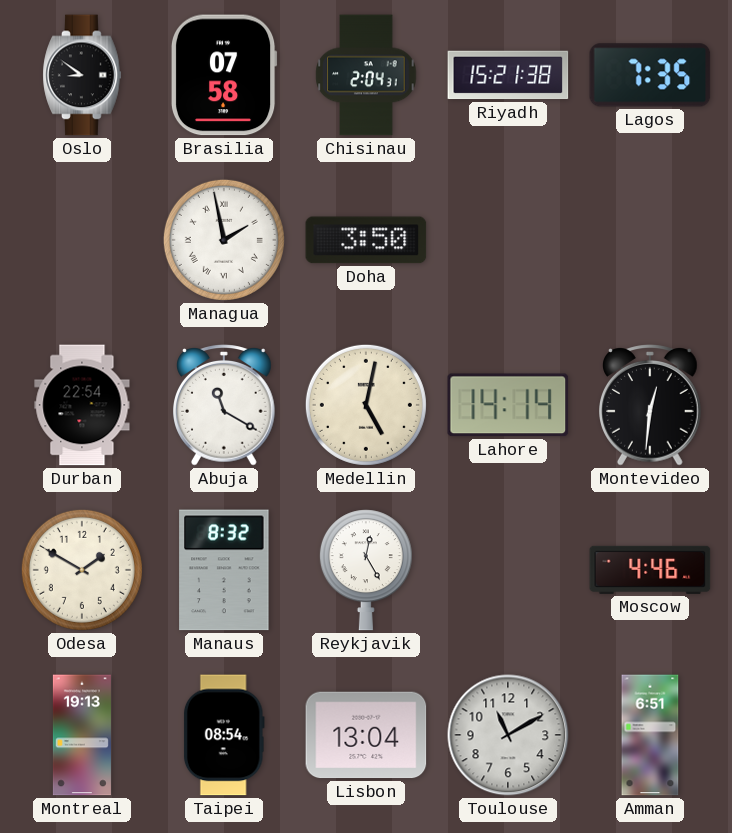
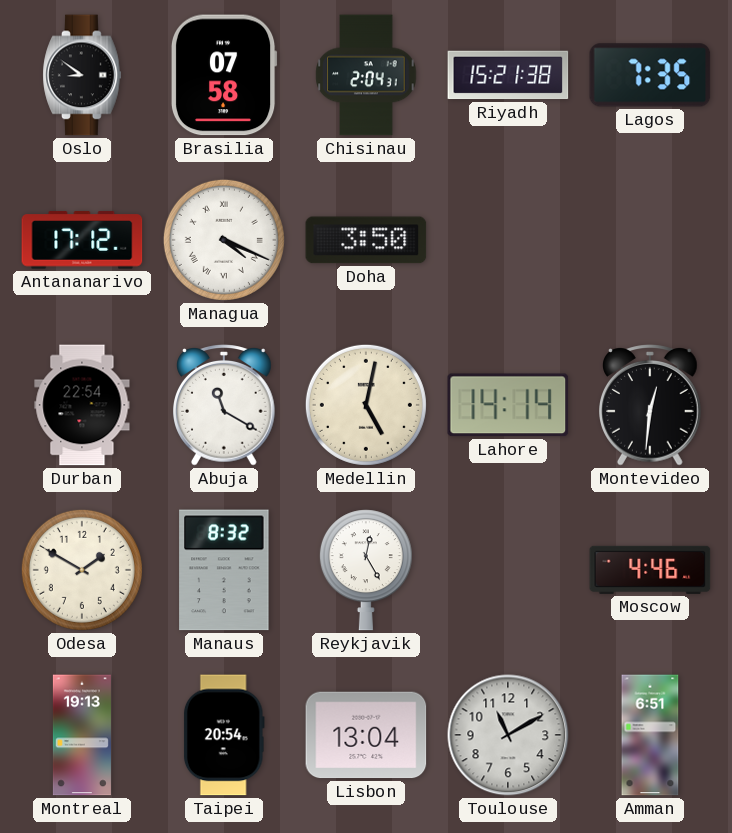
Antananarivo: none -> 17:12 (82, 240)
Managua: 1:58 -> 4:19 (224, 240)
Taipei: 08:54 -> 20:54 (224, 735)
